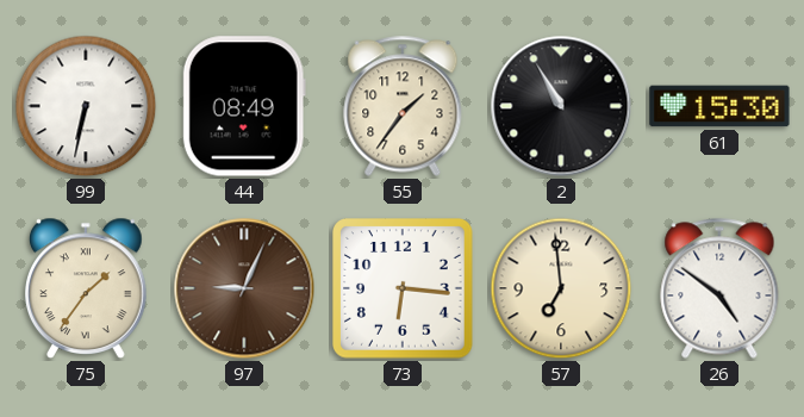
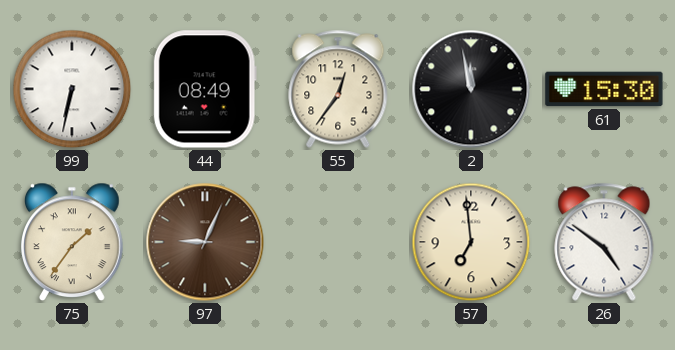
55: 1:36 -> 12:36 (338, 89)
2: 10:55 -> 11:58 (471, 89)
73: 6:16 -> none (403, 288)
